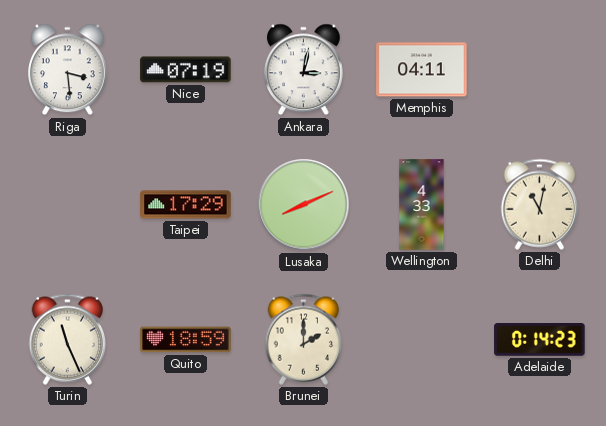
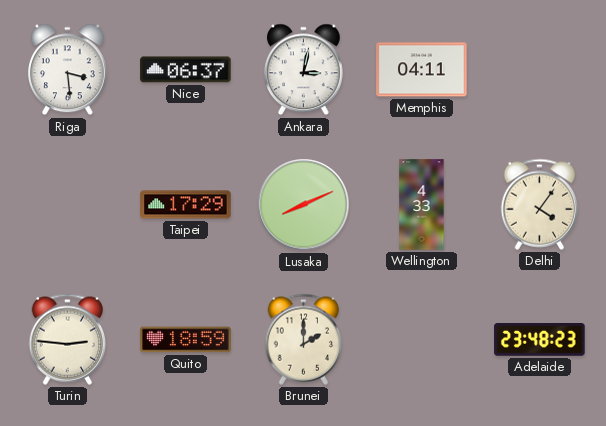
Nice: 07:19 -> 06:37 (186, 70)
Delhi: 11:02 -> 4:06 (540, 204)
Turin: 11:26 -> 2:46 (68, 339)
Adelaide: 0:14 -> 23:48 (540, 340)
